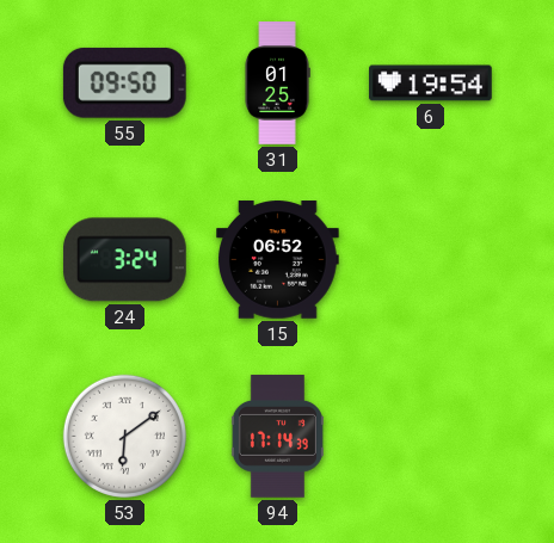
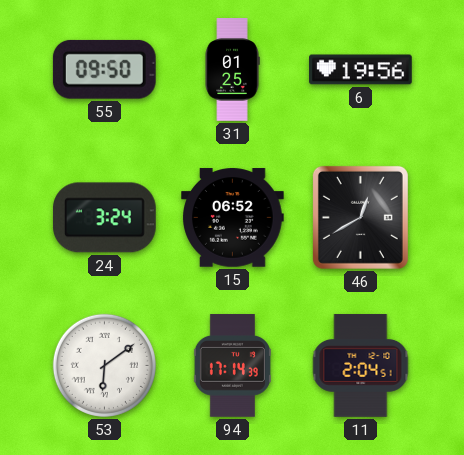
6: 19:54 -> 19:56 (361, 70)
46: none -> 12:40 (360, 217)
11: none -> 2:04 (361, 366)
